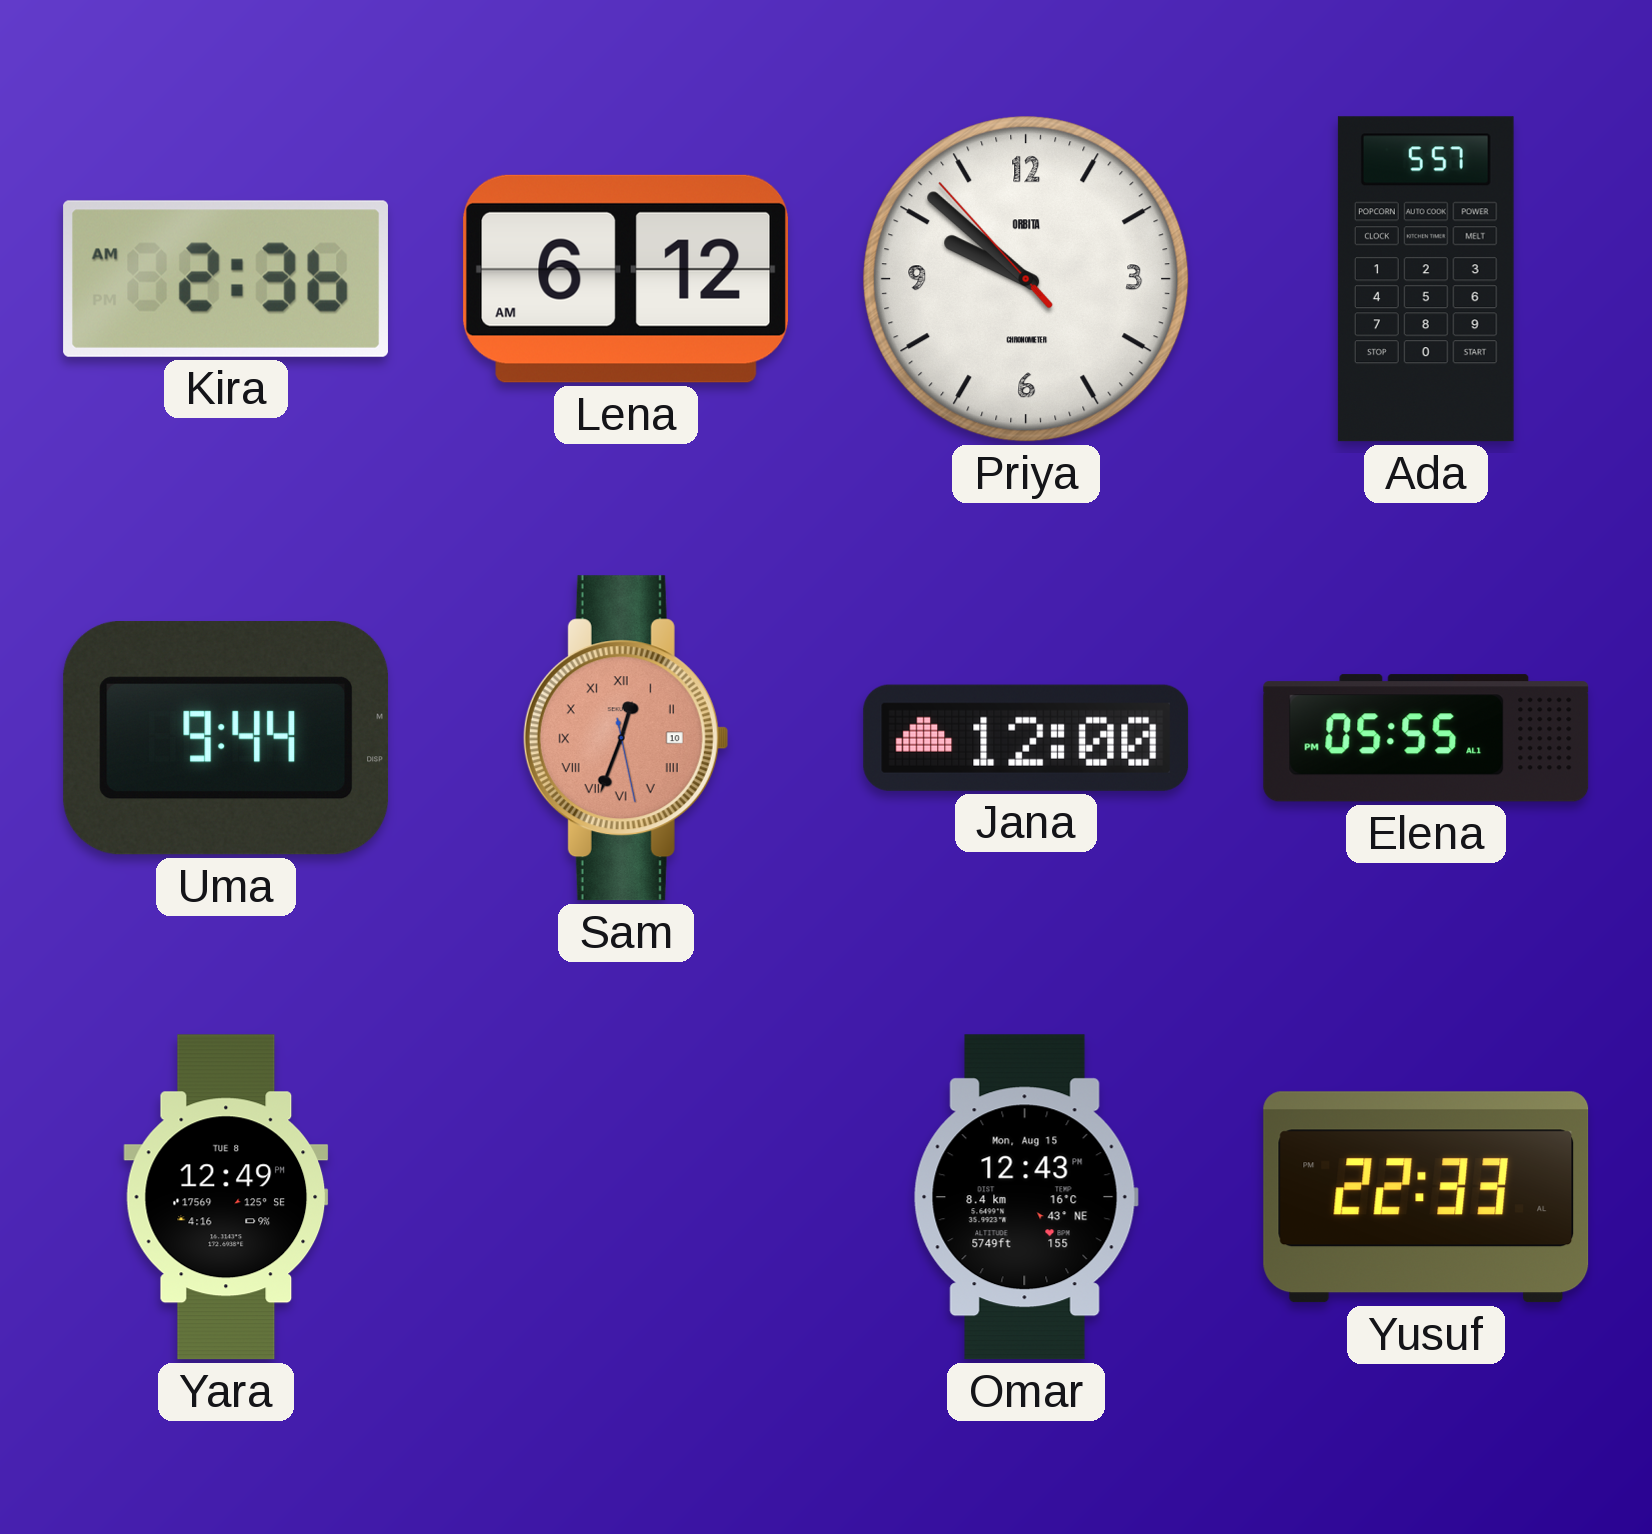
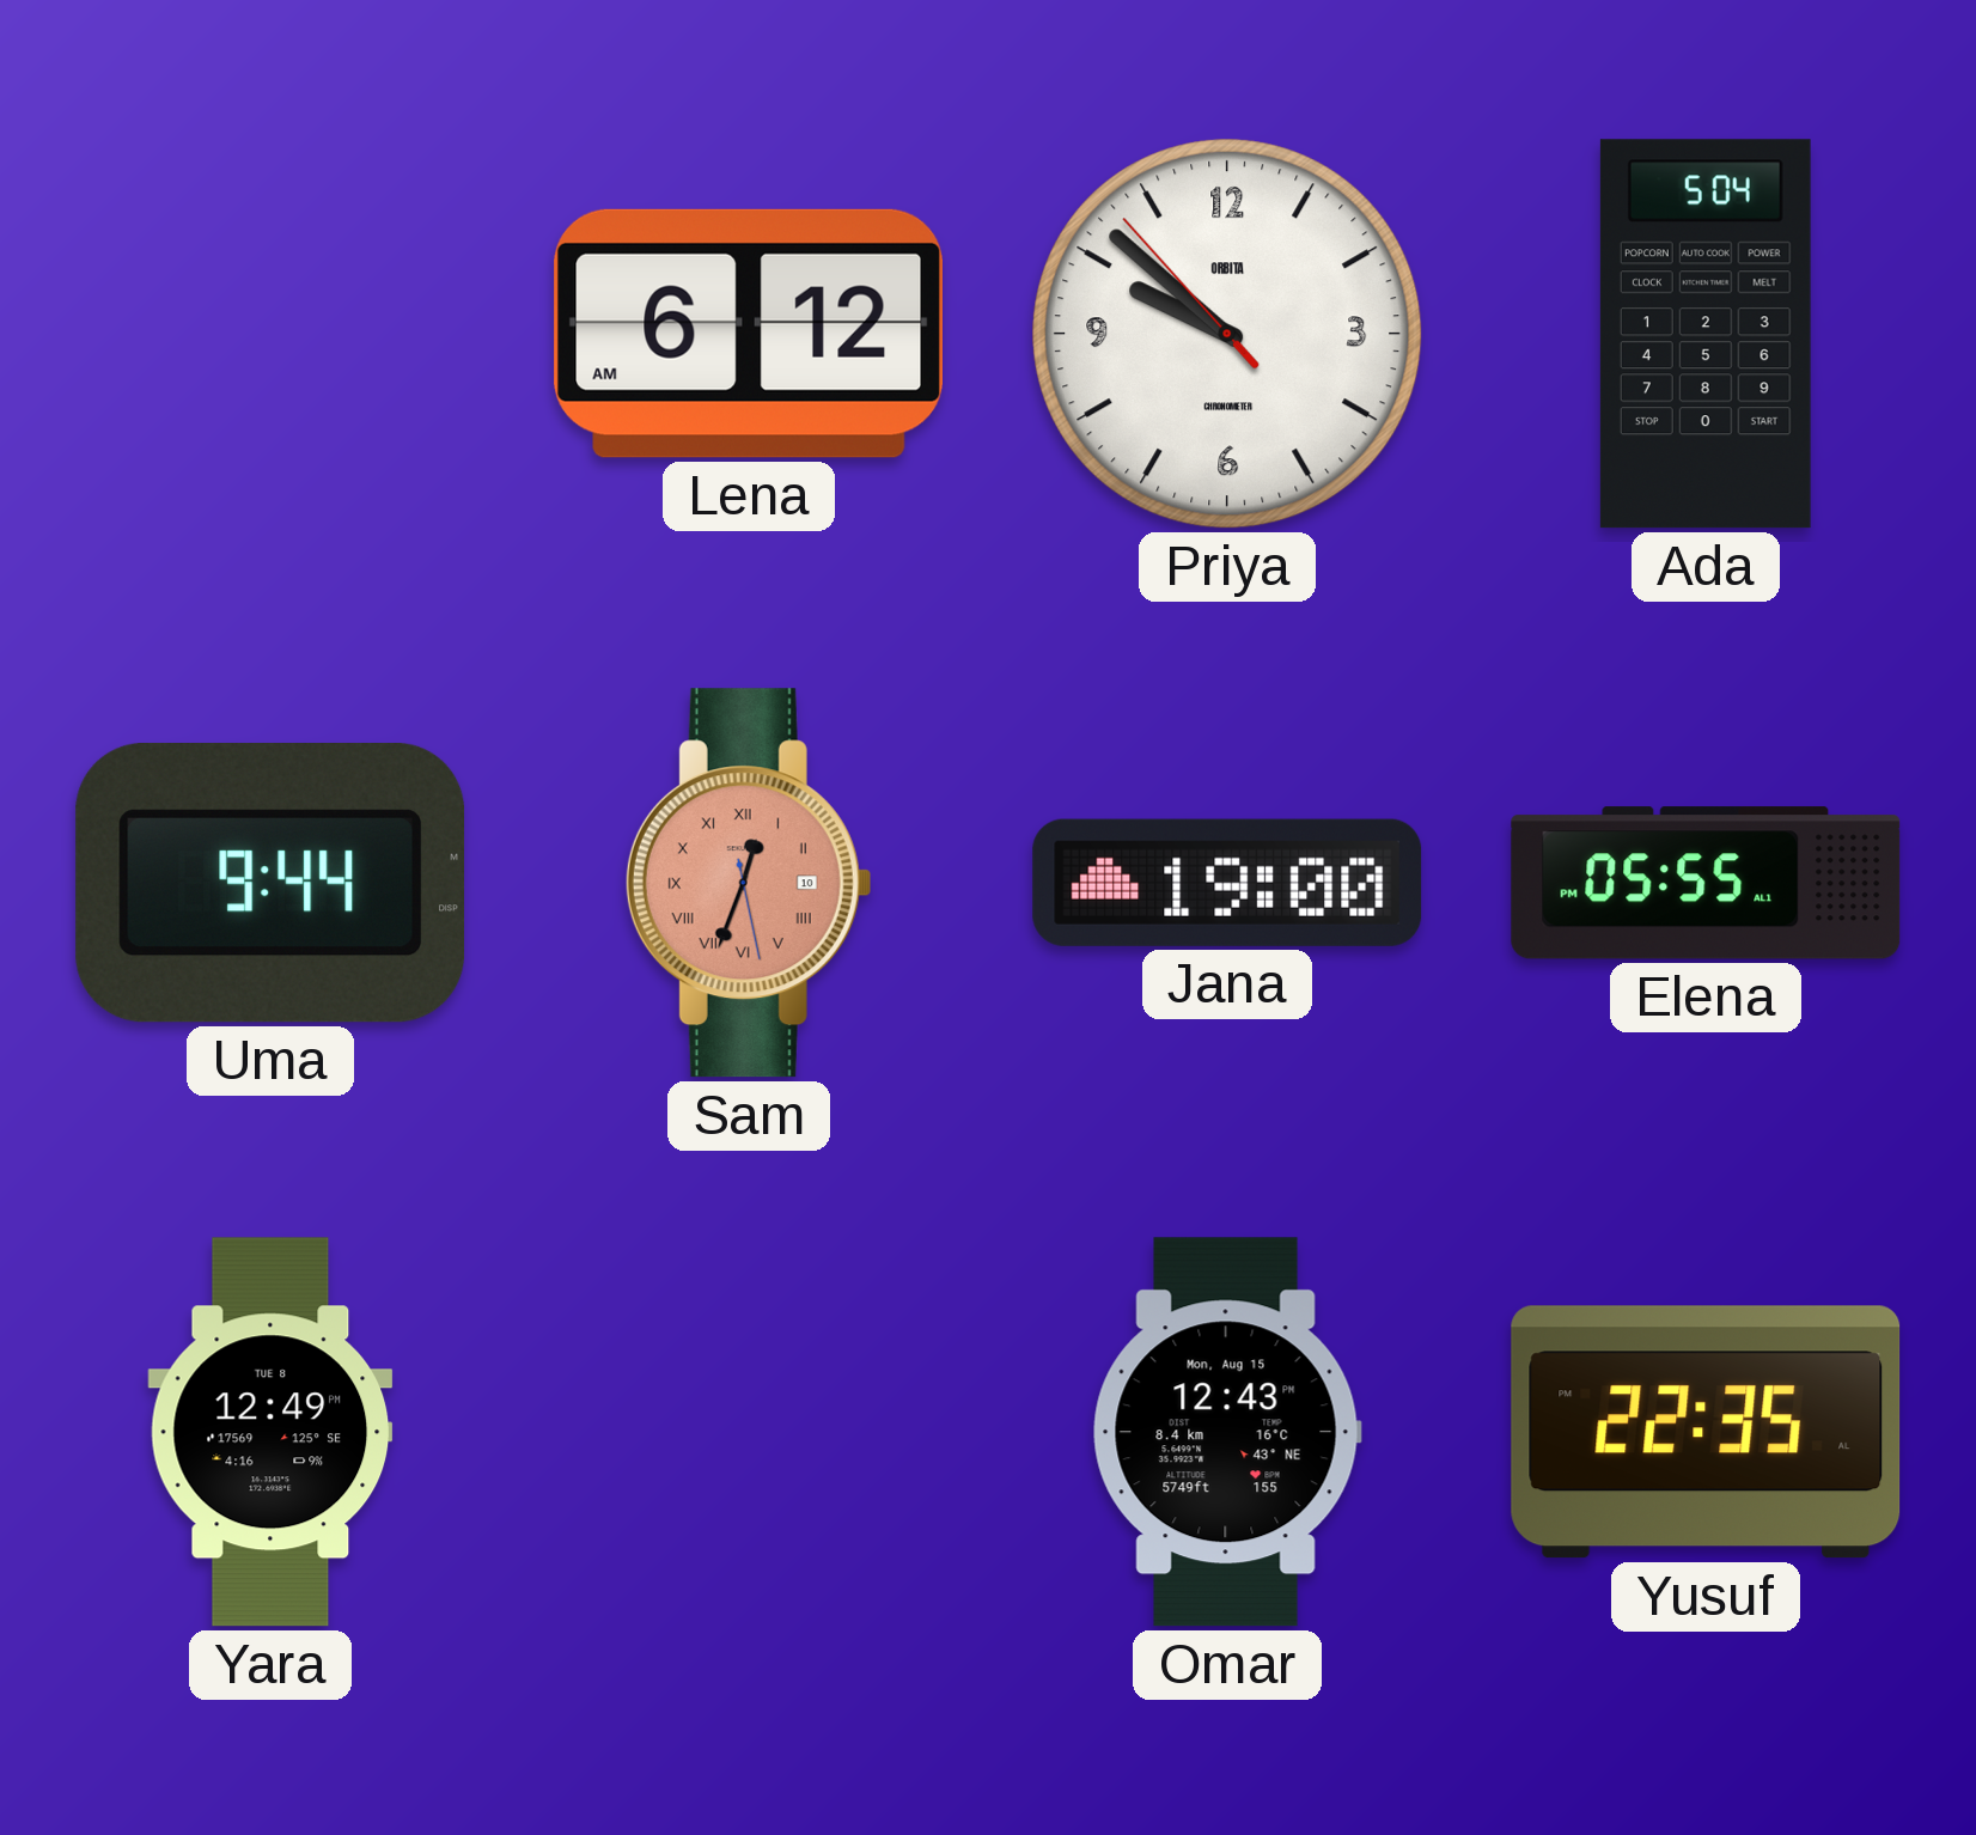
Kira: 2:36 -> none (226, 279)
Ada: 5:57 -> 5:04 (1706, 334)
Jana: 12:00 -> 19:00 (1227, 883)
Yusuf: 22:33 -> 22:35 (1706, 1432)
